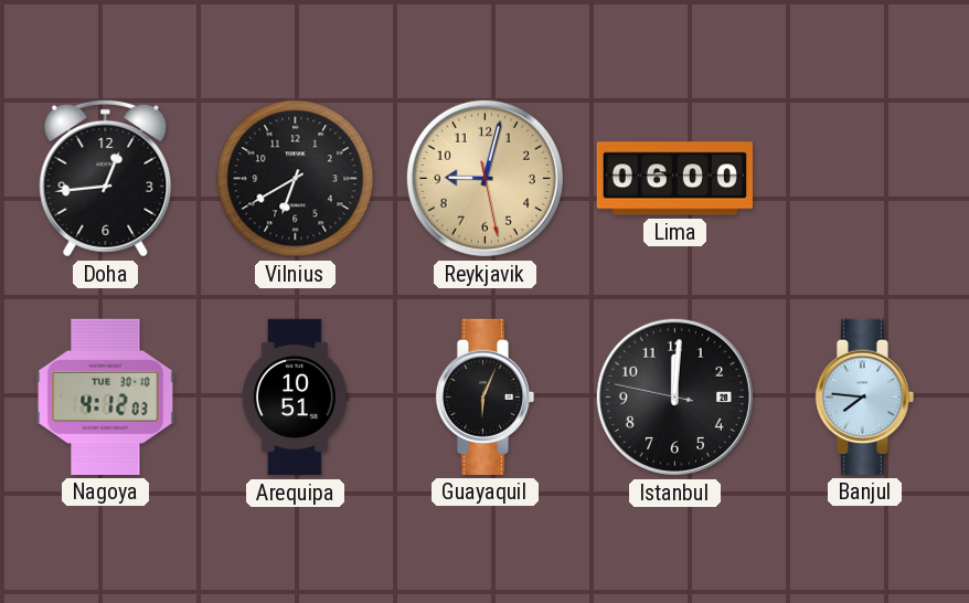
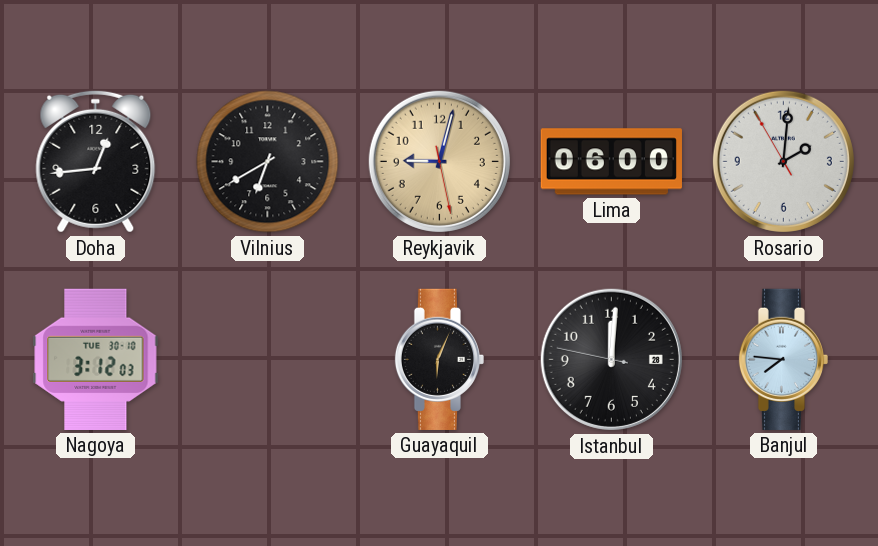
Rosario: none -> 2:00 (783, 161)
Nagoya: 4:12 -> 3:12 (96, 359)
Arequipa: 10:51 -> none (295, 398)
